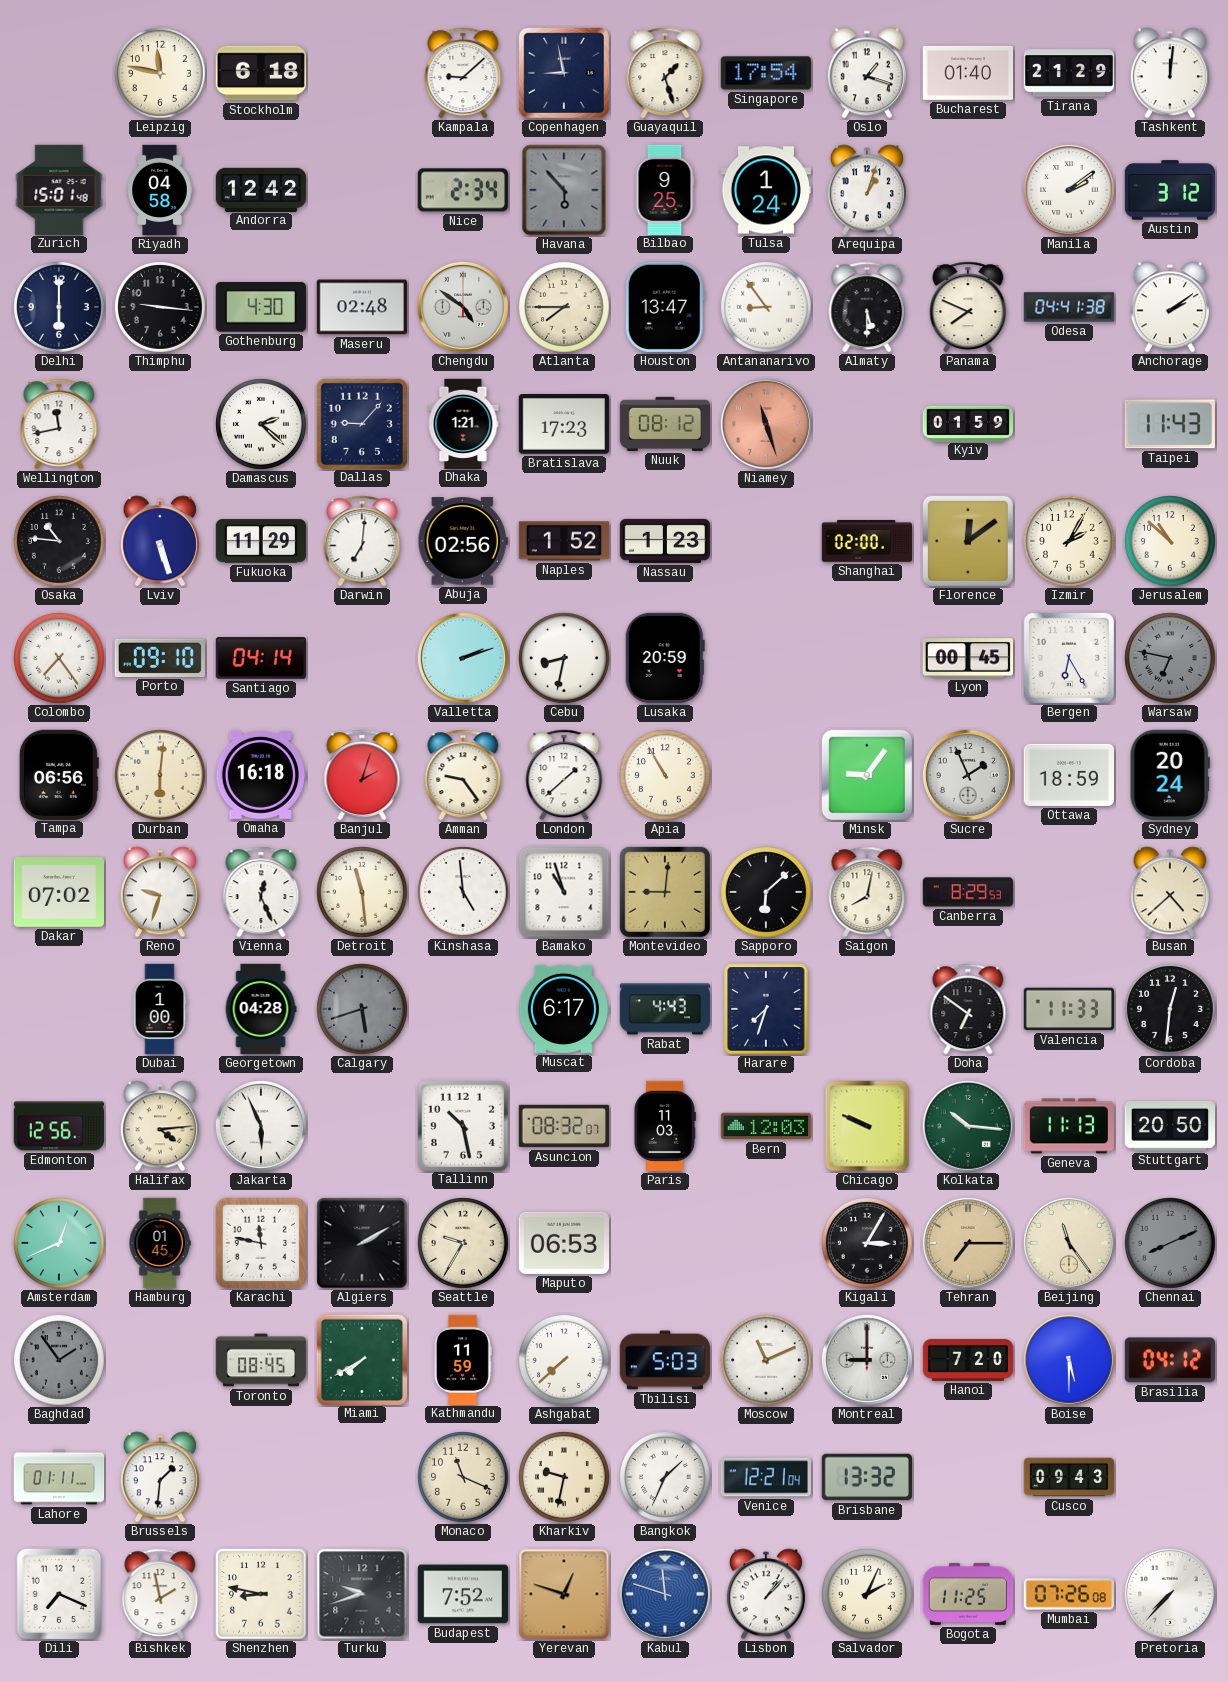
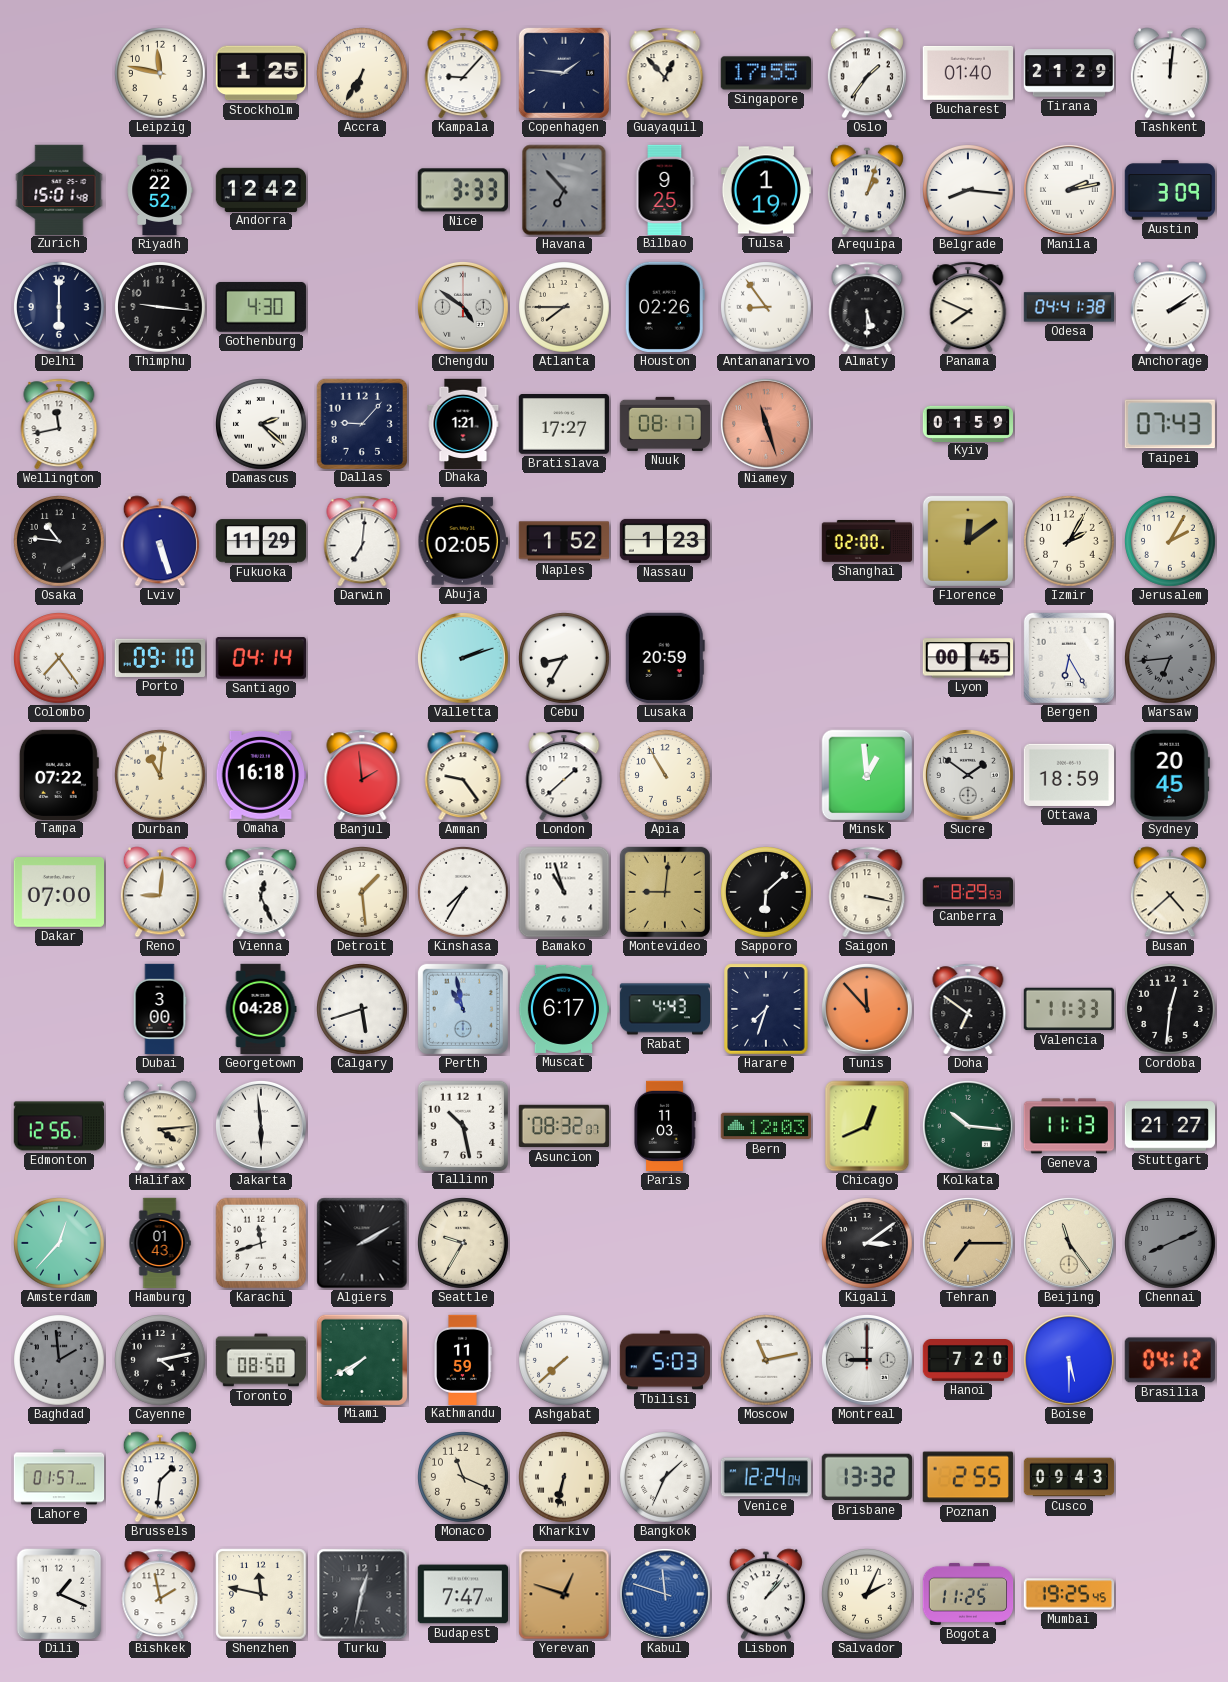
Stockholm: 6:18 -> 1:25 (260, 73)
Accra: none -> 6:35 (363, 74)
Kampala: 9:08 -> 9:07 (463, 73)
Copenhagen: 8:58 -> 1:46 (564, 73)
Guayaquil: 1:27 -> 12:53 (665, 73)
Singapore: 17:54 -> 17:55 (765, 73)
Oslo: 1:18 -> 1:36 (867, 73)
Riyadh: 04:58 -> 22:52 (160, 190)
Nice: 2:34 -> 3:33 (463, 190)
Havana: 5:53 -> 6:53 (564, 190)
Tulsa: 1:24 -> 1:19 (765, 190)
Belgrade: none -> 8:16 (969, 191)
Manila: 2:09 -> 2:13 (1069, 190)
Austin: 3:12 -> 3:09 (1170, 190)
Maseru: 02:48 -> none (362, 307)
Houston: 13:47 -> 02:26 (665, 307)
Bratislava: 17:23 -> 17:27 (563, 425)
Nuuk: 08:12 -> 08:17 (664, 424)
Taipei: 11:43 -> 07:43 (1170, 424)
Abuja: 02:56 -> 02:05 (462, 541)
Jerusalem: 10:52 -> 2:05 (1171, 542)
Cebu: 8:32 -> 8:35 (565, 659)
Warsaw: 6:47 -> 6:44 (1171, 659)
Tampa: 06:56 -> 07:22 (59, 774)
Durban: 6:01 -> 11:01 (161, 776)
Banjul: 2:03 -> 1:59 (362, 775)
Minsk: 9:06 -> 12:59 (867, 775)
Sucre: 1:56 -> 1:51 (968, 775)
Sydney: 20:24 -> 20:45 (1170, 775)
Dakar: 07:02 -> 07:00 (58, 893)
Reno: 9:33 -> 9:01 (160, 892)
Detroit: 11:29 -> 1:29 (363, 893)
Kinshasa: 4:59 -> 7:35 (464, 893)
Saigon: 8:02 -> 3:17 (867, 892)
Dubai: 1:00 -> 3:00 (160, 1009)
Calgary dial: grey -> white (363, 1010)
Perth: none -> 10:58 (463, 1009)
Tunis: none -> 11:53 (867, 1009)
Jakarta: 5:56 -> 5:59 (261, 1126)
Chicago: 9:49 -> 12:41 (867, 1126)
Stuttgart: 20:50 -> 21:27 (1169, 1126)
Amsterdam: 12:41 -> 12:37 (60, 1244)
Hamburg: 01:45 -> 01:43 (160, 1243)
Karachi: 11:47 -> 11:42 (261, 1243)
Maputo: 06:53 -> none (563, 1243)
Kigali: 3:05 -> 3:09 (868, 1244)
Baghdad: 1:54 -> 1:59 (60, 1361)
Cayenne: none -> 4:13 (161, 1361)
Toronto: 08:45 -> 08:50 (261, 1360)
Moscow: 11:11 -> 11:13 (767, 1361)
Lahore: 01:11 -> 01:57 (59, 1477)
Kharkiv: 9:32 -> 6:32 (565, 1478)
Venice: 12:21 -> 12:24 (766, 1477)
Poznan: none -> 2:55 (968, 1477)
Dili: 7:19 -> 1:19 (59, 1594)
Shenzhen: 8:47 -> 11:47 (261, 1594)
Turku: 9:42 -> 12:32 (362, 1594)
Budapest: 7:52 -> 7:47 (462, 1594)
Mumbai: 07:26 -> 19:25 (1068, 1594)
Pretoria: 7:37 -> none (1170, 1594)
